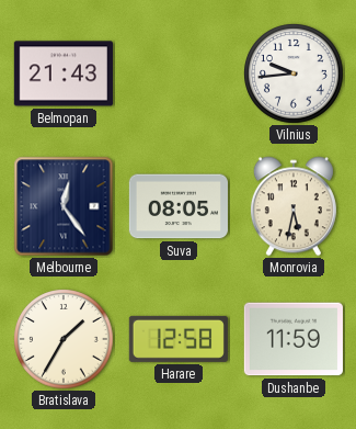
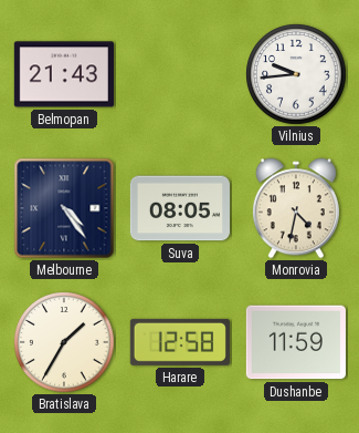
Melbourne: 12:24 -> 4:24 (64, 208)
Monrovia: 5:32 -> 4:32 (296, 208)
